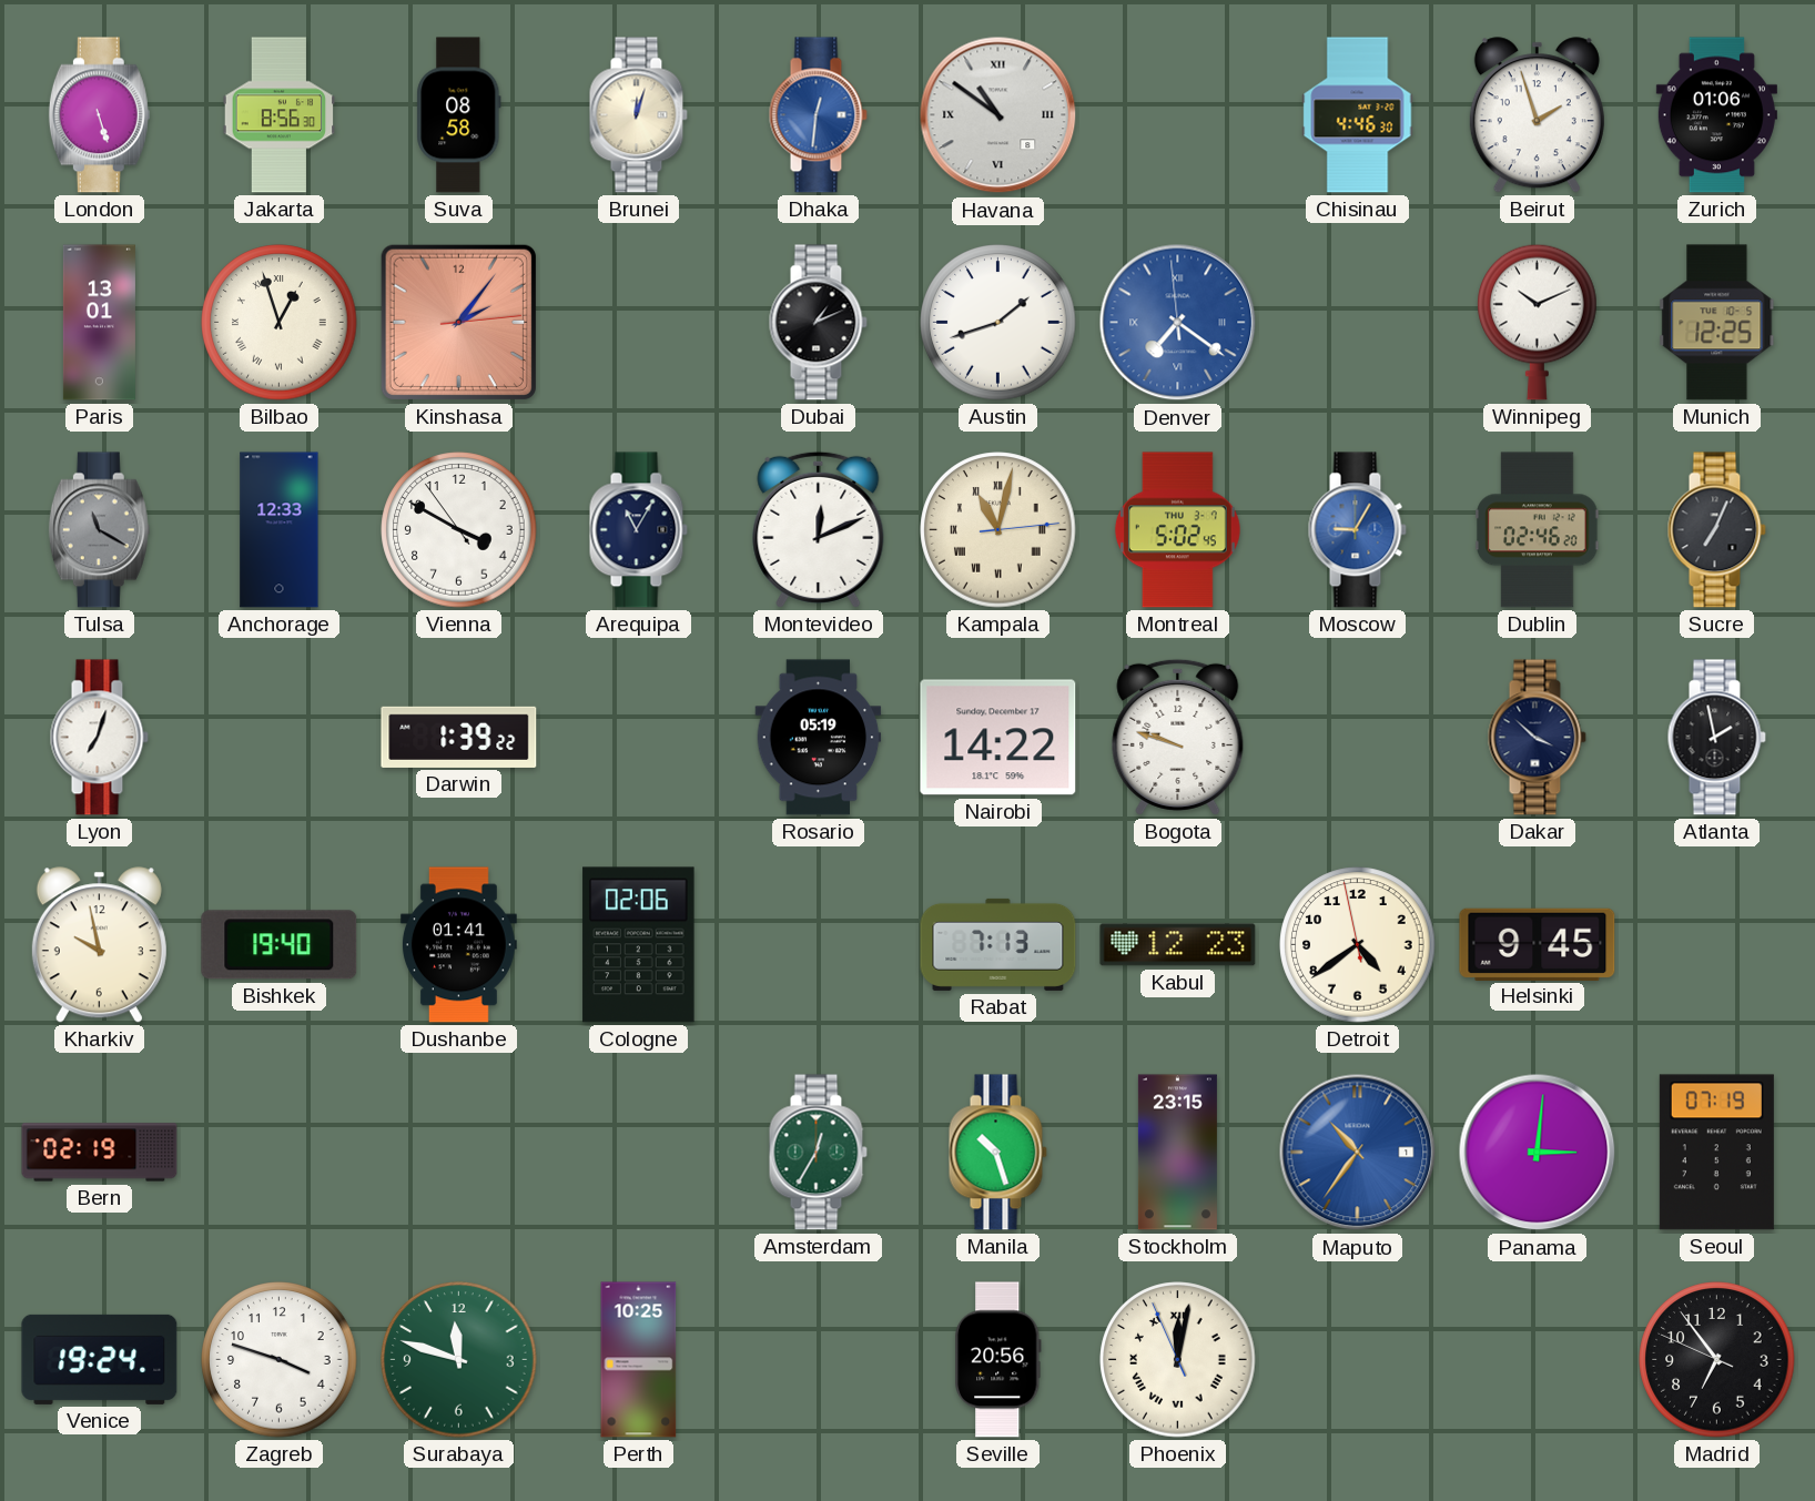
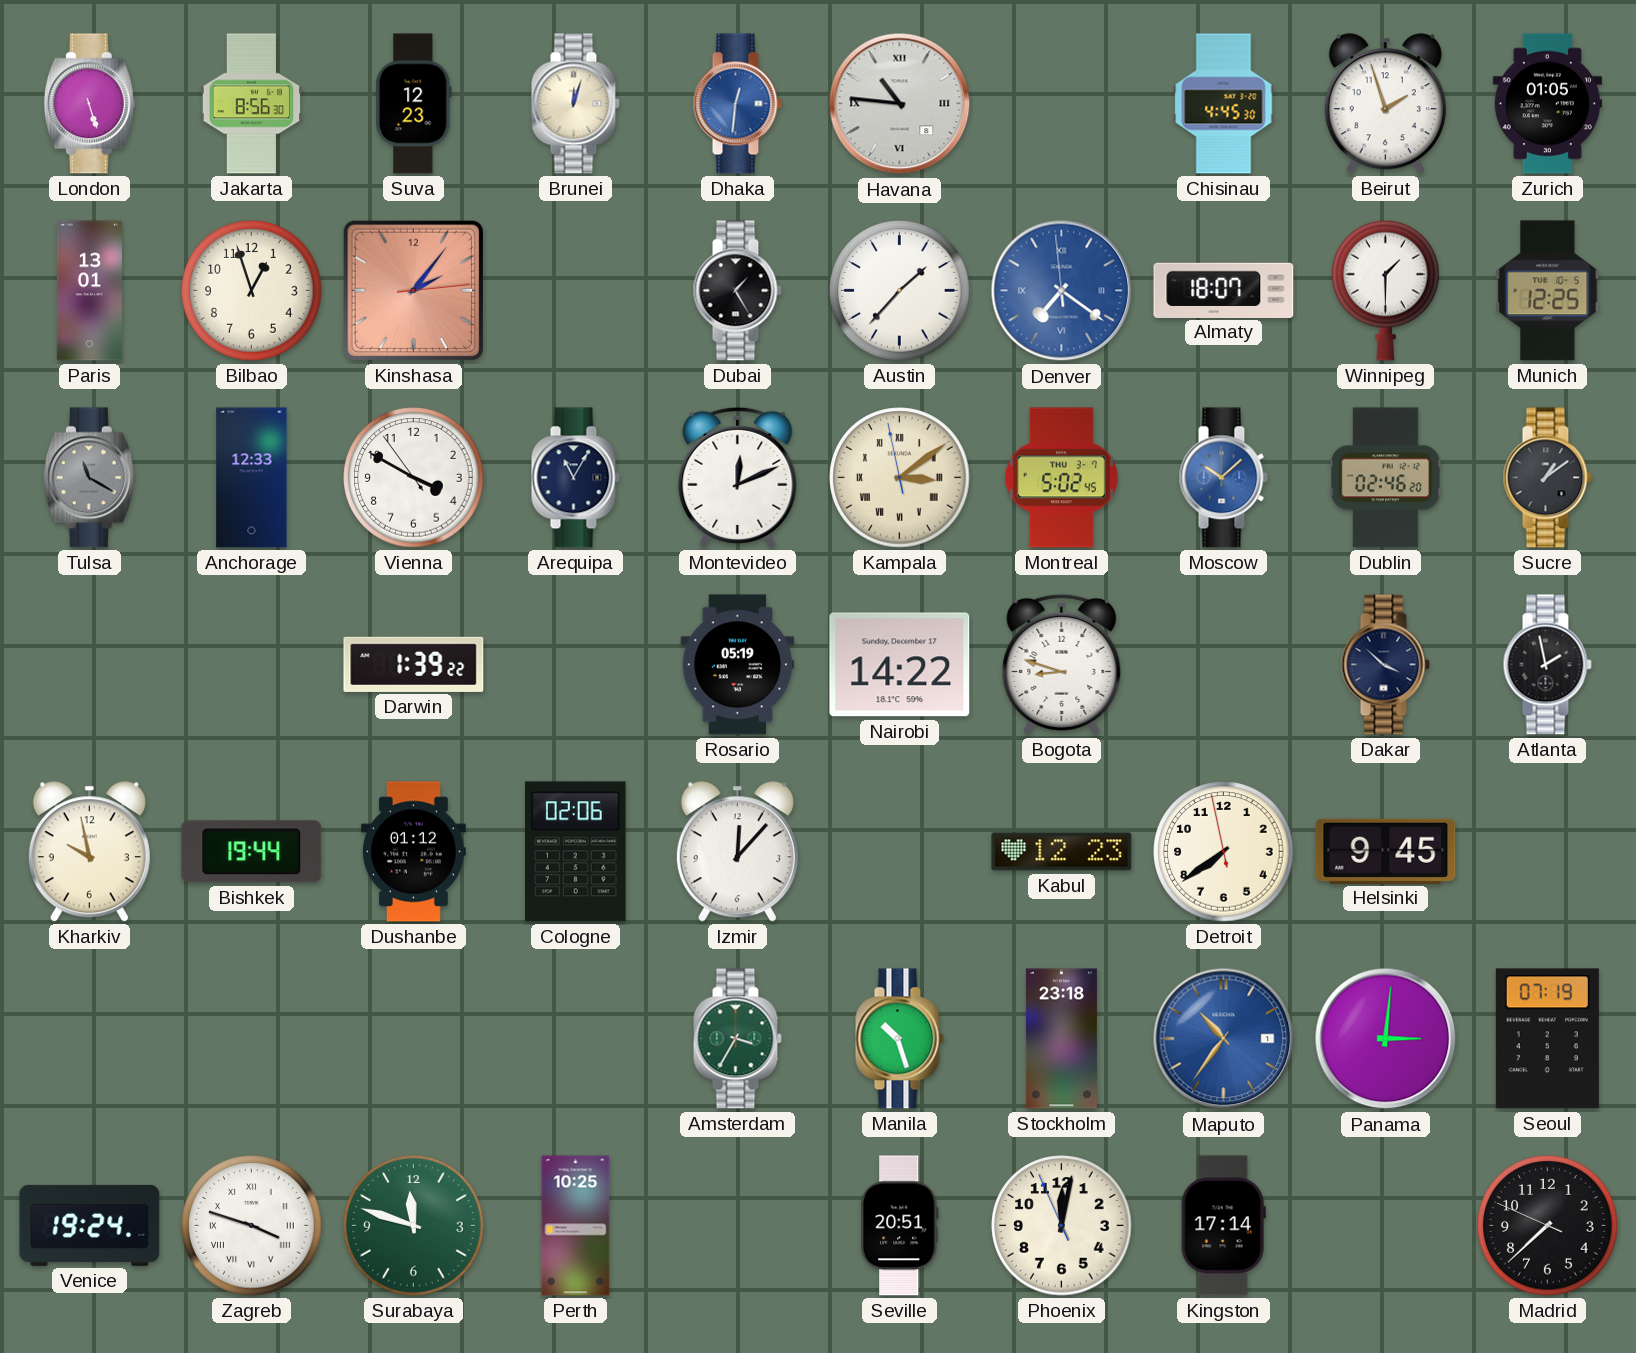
Suva: 08:58 -> 12:23 (414, 104)
Havana: 10:51 -> 10:46 (900, 104)
Chisinau: 4:46 -> 4:45 (1224, 104)
Zurich: 01:06 -> 01:05 (1547, 104)
Bilbao numerals: Roman -> Arabic (252, 291)
Dubai: 1:11 -> 1:25 (737, 291)
Austin: 1:42 -> 1:37 (900, 291)
Almaty: none -> 18:07 (1224, 290)
Winnipeg: 10:11 -> 1:30 (1386, 290)
Kampala: 11:02 -> 3:08 (900, 478)
Moscow: 9:05 -> 10:08 (1223, 478)
Sucre: 7:04 -> 1:09 (1547, 478)
Lyon: 7:03 -> none (99, 738)
Bogota: 9:48 -> 8:48 (1062, 664)
Bishkek: 19:40 -> 19:44 (252, 852)
Dushanbe: 01:41 -> 01:12 (413, 852)
Izmir: none -> 12:07 (737, 852)
Rabat: 7:13 -> none (998, 944)
Detroit: 4:38 -> 7:38 (1224, 852)
Bern: 02:19 -> none (100, 1153)
Amsterdam: 12:35 -> 3:35 (737, 1039)
Stockholm: 23:15 -> 23:18 (1061, 1039)
Zagreb numerals: Arabic -> Roman (252, 1226)
Seville: 20:56 -> 20:51 (899, 1226)
Phoenix numerals: Roman -> Arabic (1062, 1226)
Kingston: none -> 17:14 (1223, 1226)
Madrid: 6:53 -> 7:37 (1548, 1226)
